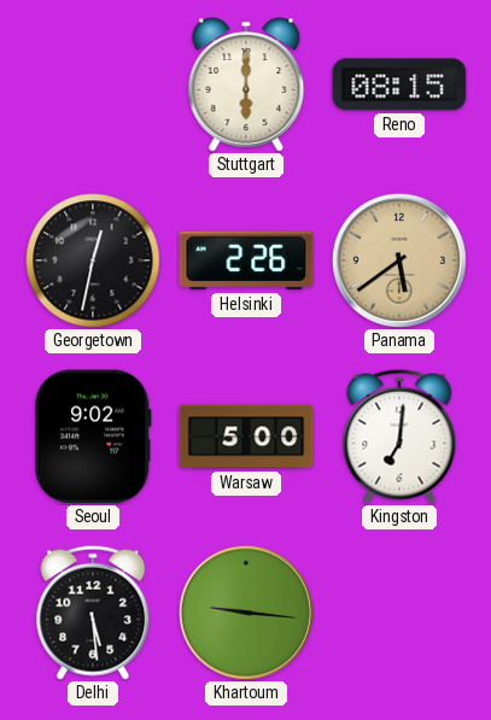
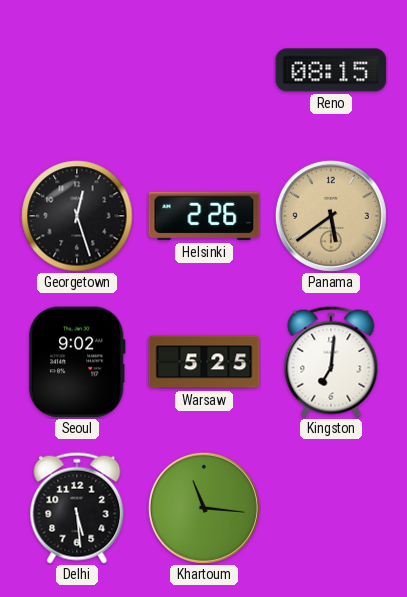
Stuttgart: 6:00 -> none (246, 84)
Georgetown: 12:32 -> 12:27 (77, 216)
Warsaw: 5:00 -> 5:25 (204, 362)
Khartoum: 9:16 -> 11:16 (204, 508)
